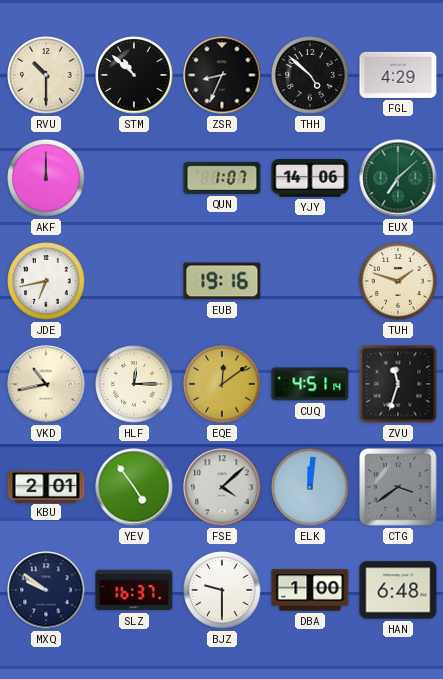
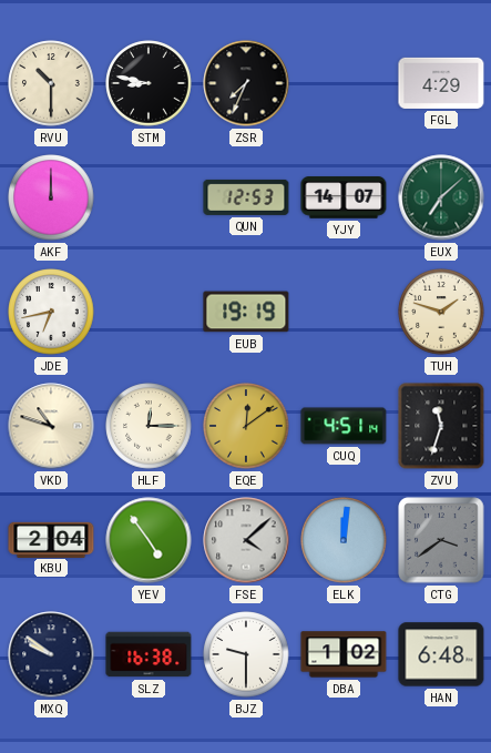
STM: 10:52 -> 8:47 (149, 83)
ZSR: 8:34 -> 7:34 (246, 83)
THH: 4:52 -> none (310, 75)
QUN: 1:07 -> 12:53 (246, 197)
YJY: 14:06 -> 14:07 (344, 197)
EUB: 19:16 -> 19:19 (246, 312)
VKD: 10:43 -> 10:48 (51, 426)
KBU: 2:01 -> 2:04 (51, 539)
SLZ: 16:37 -> 16:38 (149, 654)
DBA: 1:00 -> 1:02 (344, 654)
